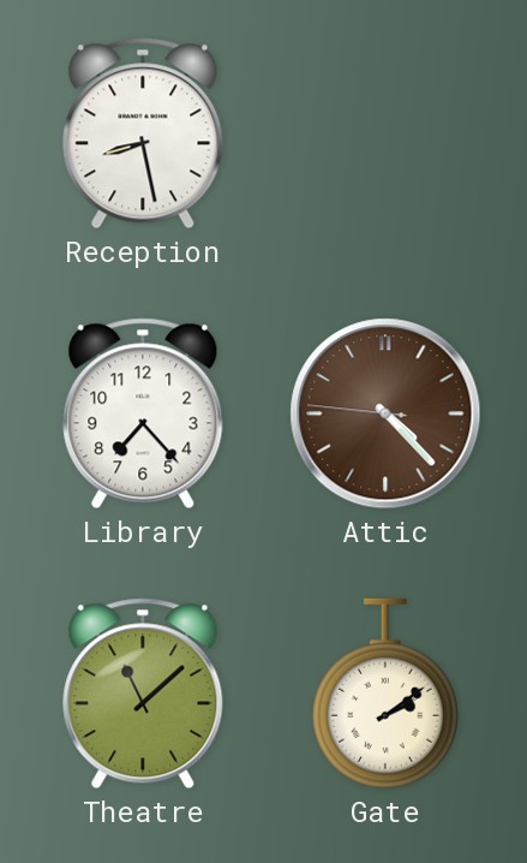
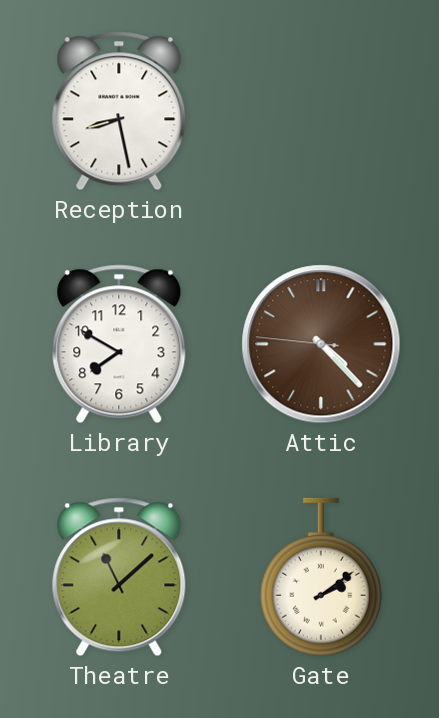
Library: 7:23 -> 7:50 (119, 344)
